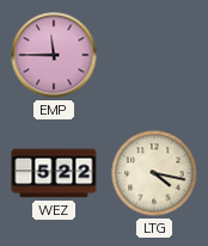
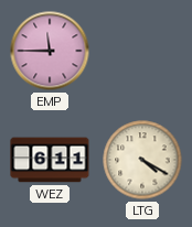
WEZ: 5:22 -> 6:11 (50, 160)
LTG: 4:17 -> 4:20 (142, 160)
